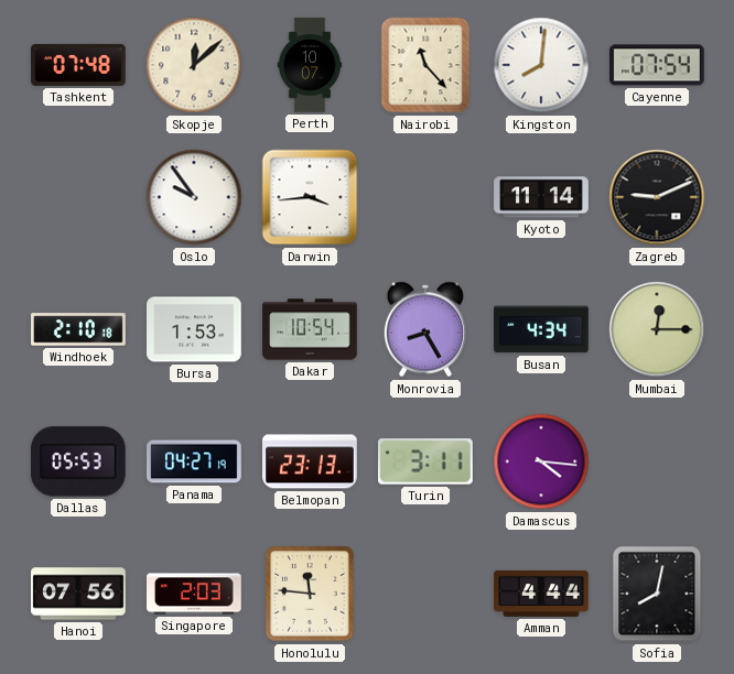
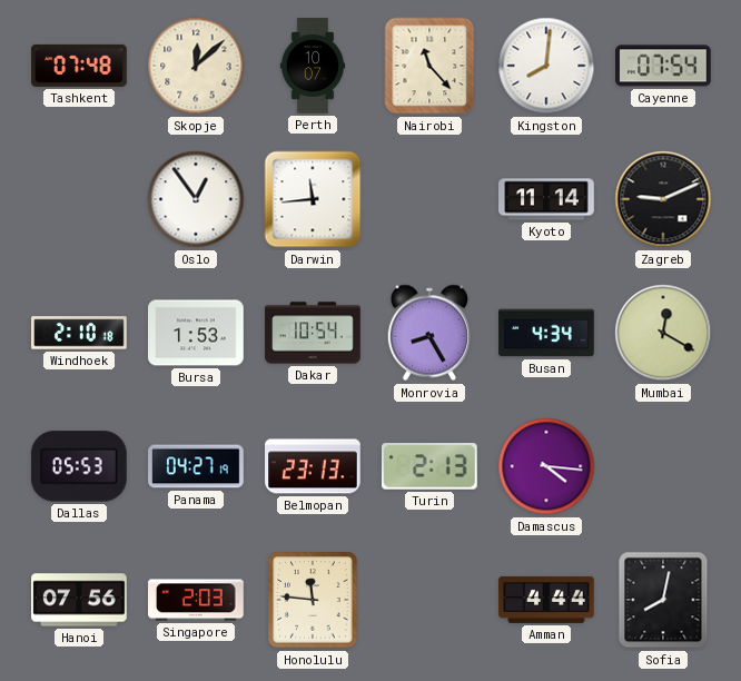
Oslo: 9:54 -> 12:54 (196, 199)
Darwin: 3:44 -> 11:44 (313, 199)
Mumbai: 12:15 -> 12:20 (663, 333)
Turin: 3:11 -> 2:13 (431, 466)
